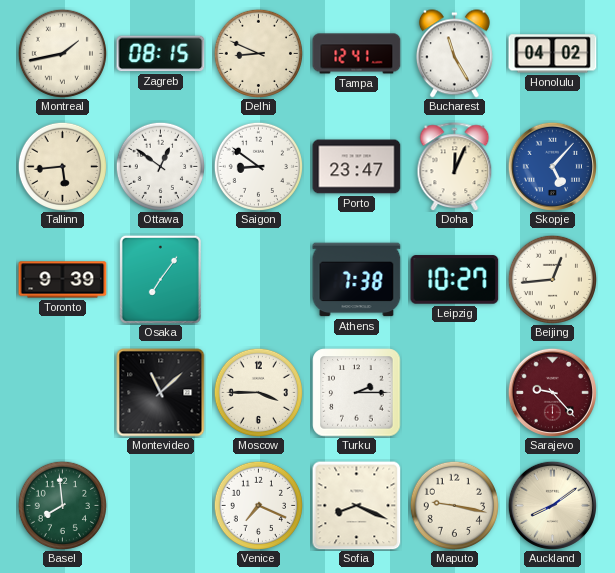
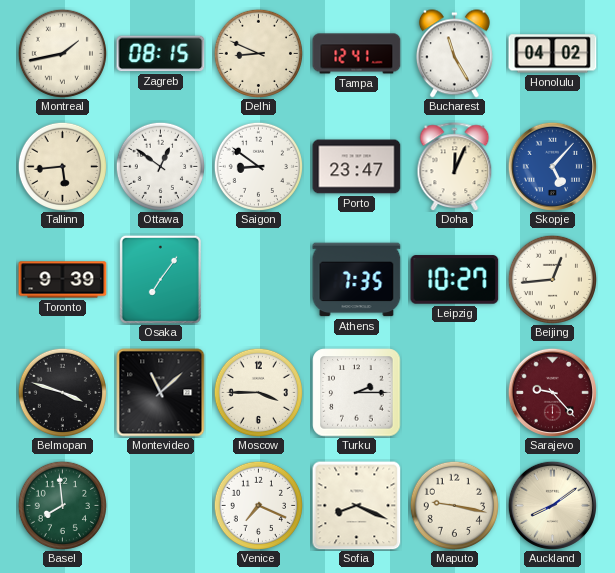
Athens: 7:38 -> 7:35 (357, 280)
Belmopan: none -> 3:48 (62, 392)
